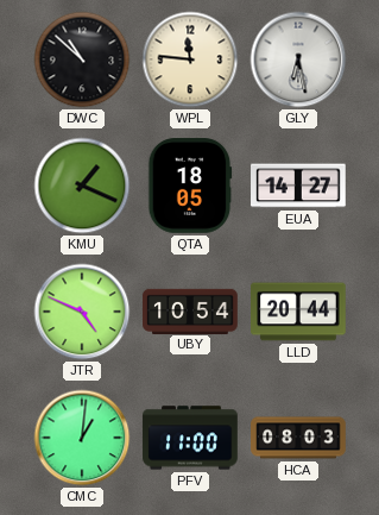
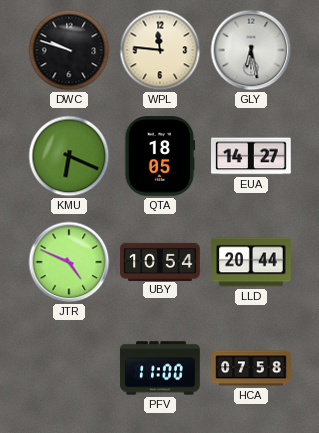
DWC: 10:52 -> 9:48 (69, 50)
KMU: 1:19 -> 6:19 (69, 156)
CMC: 1:01 -> none (82, 438)
HCA: 08:03 -> 07:58 (251, 368)
